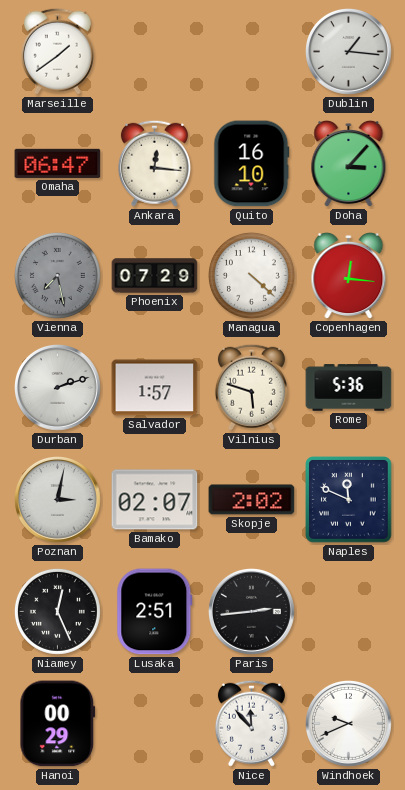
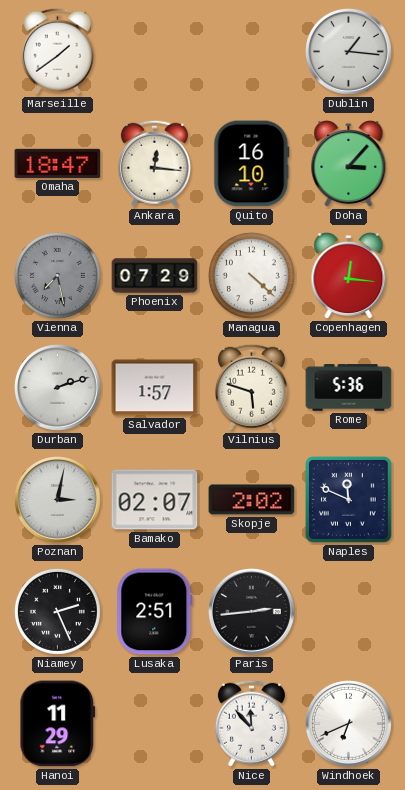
Omaha: 06:47 -> 18:47 (58, 163)
Niamey: 12:26 -> 2:26 (57, 611)
Hanoi: 00:29 -> 11:29 (58, 724)
Windhoek: 9:41 -> 6:41 (349, 724)
